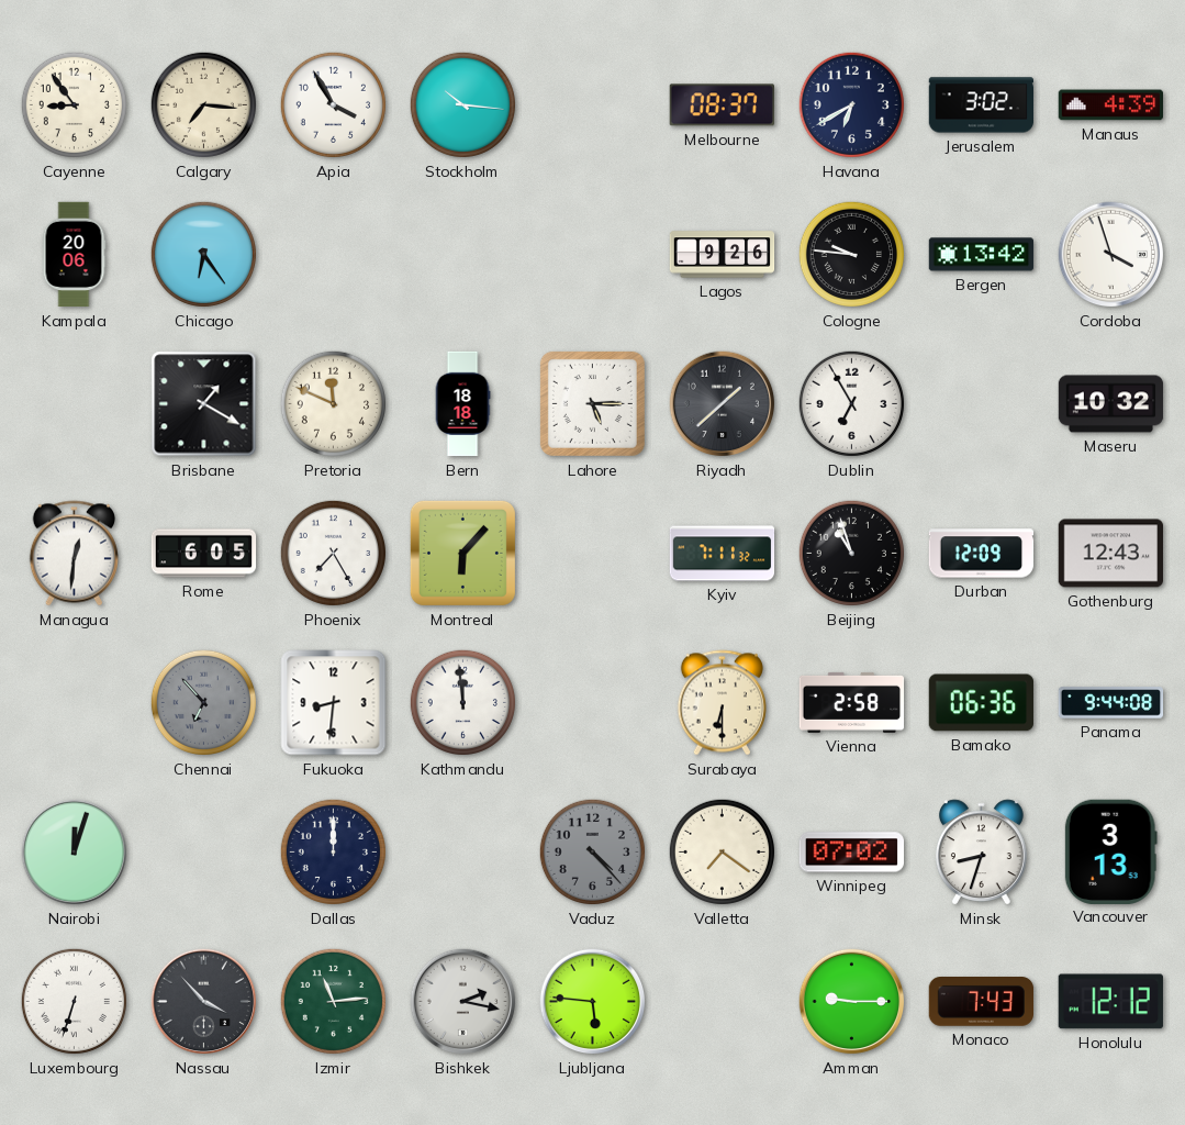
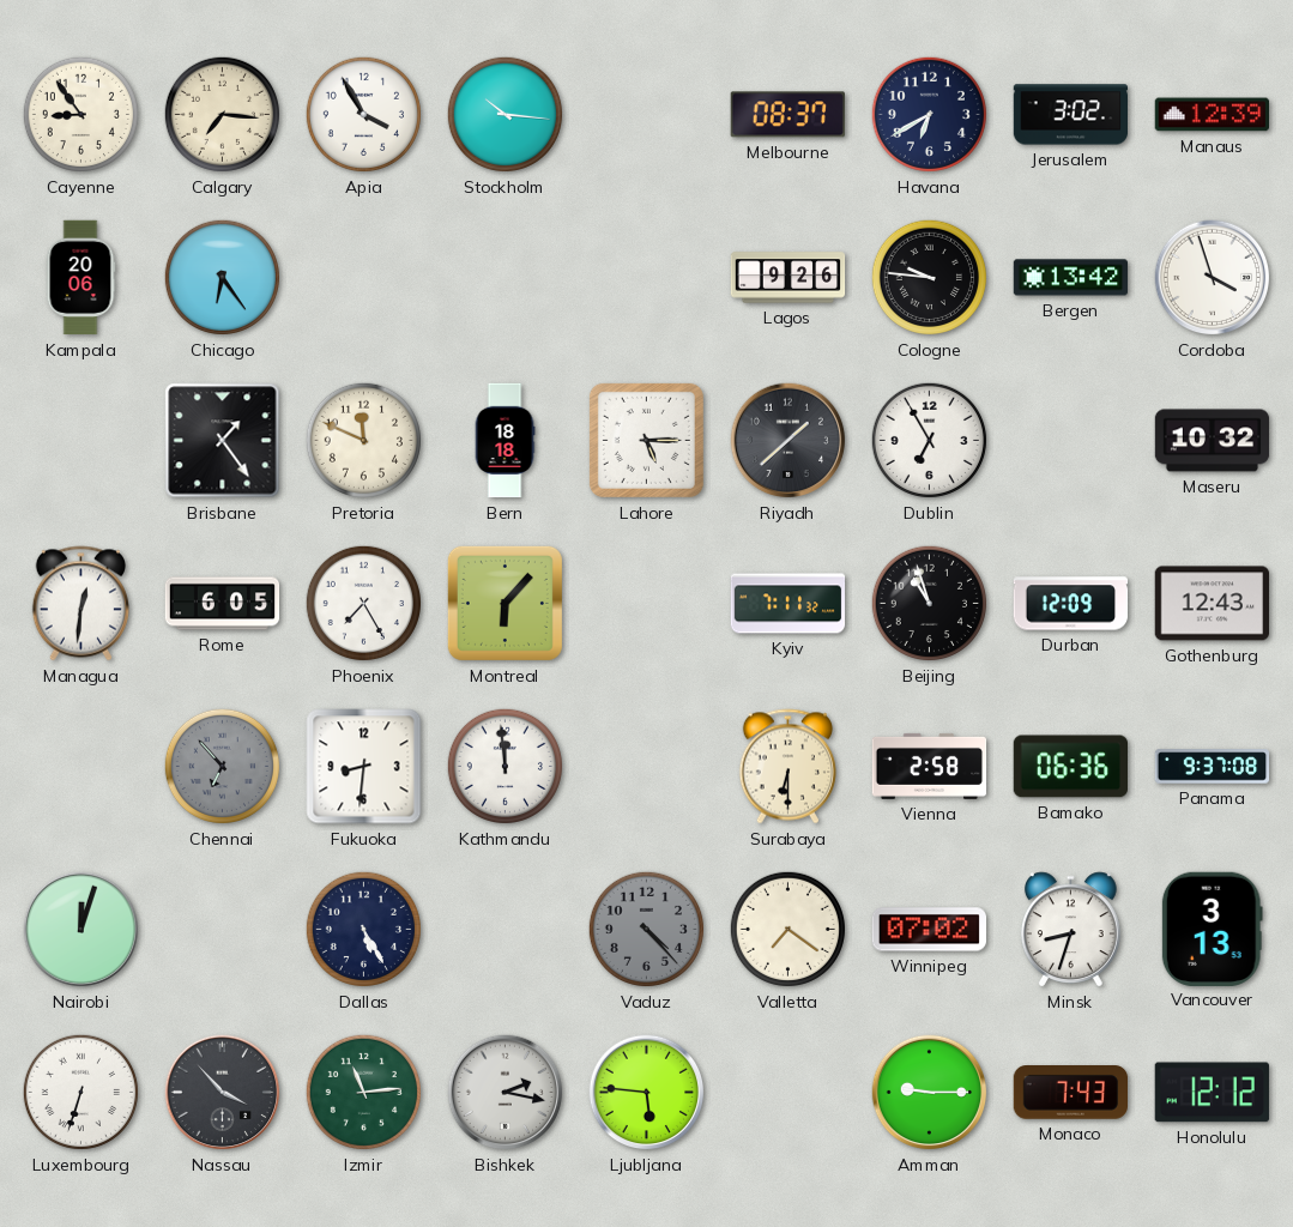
Manaus: 4:39 -> 12:39 (1212, 115)
Brisbane: 1:20 -> 1:24 (223, 441)
Panama: 9:44 -> 9:37 (1213, 767)
Dallas: 12:00 -> 5:25 (363, 929)
